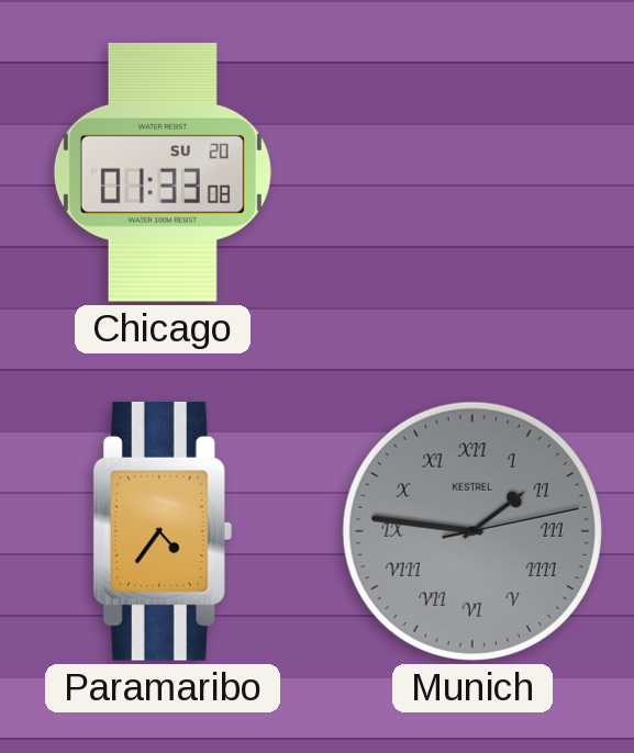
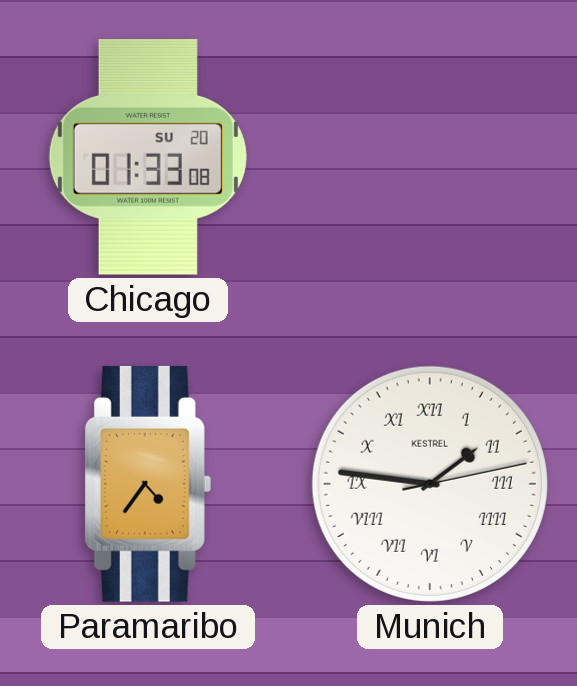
Munich dial: grey -> white (430, 484)
